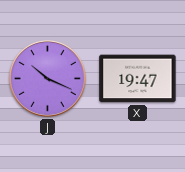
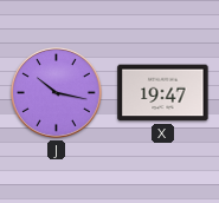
J: 10:19 -> 10:17 (56, 92)
